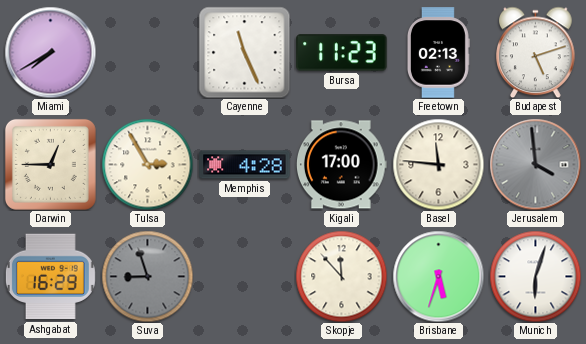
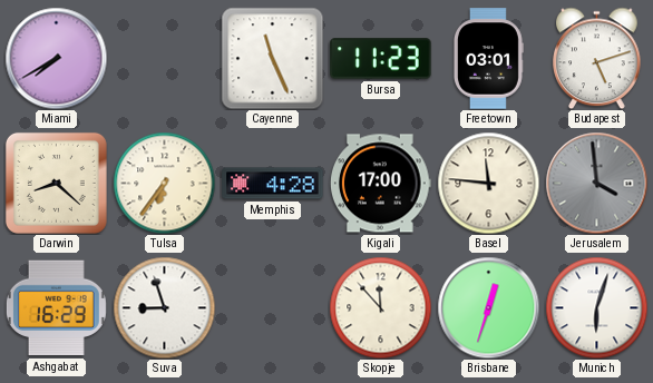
Freetown: 02:13 -> 03:01 (488, 59)
Darwin: 12:45 -> 8:22 (56, 183)
Tulsa: 2:55 -> 6:36 (164, 183)
Suva dial: grey -> white (164, 307)
Brisbane: 5:33 -> 12:33 (488, 307)
